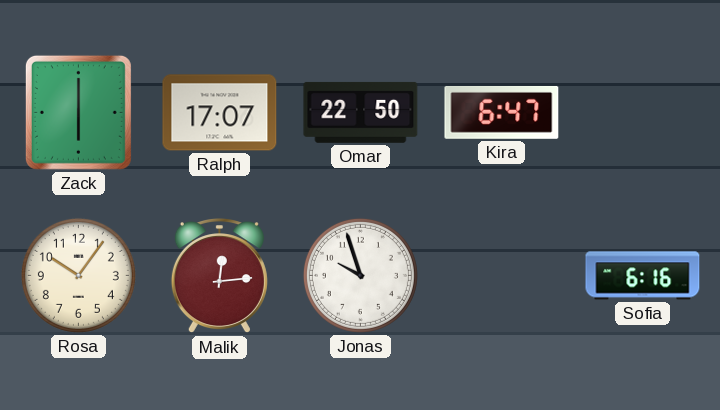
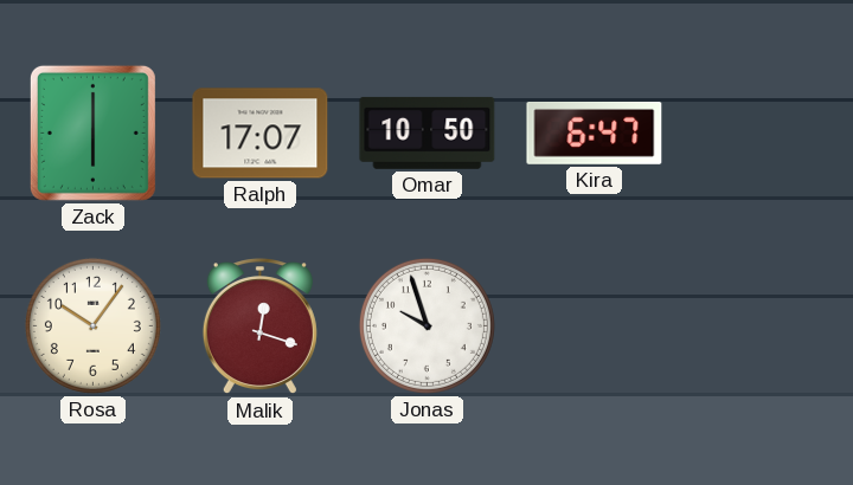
Omar: 22:50 -> 10:50 (428, 132)
Malik: 12:14 -> 12:18 (259, 328)
Sofia: 6:16 -> none (643, 276)
